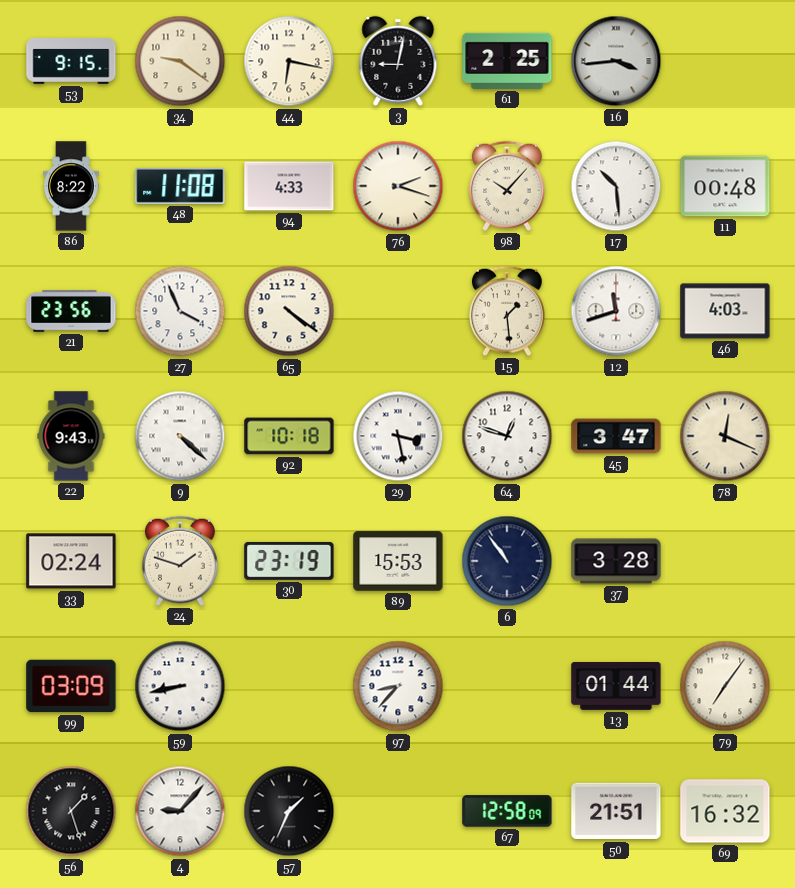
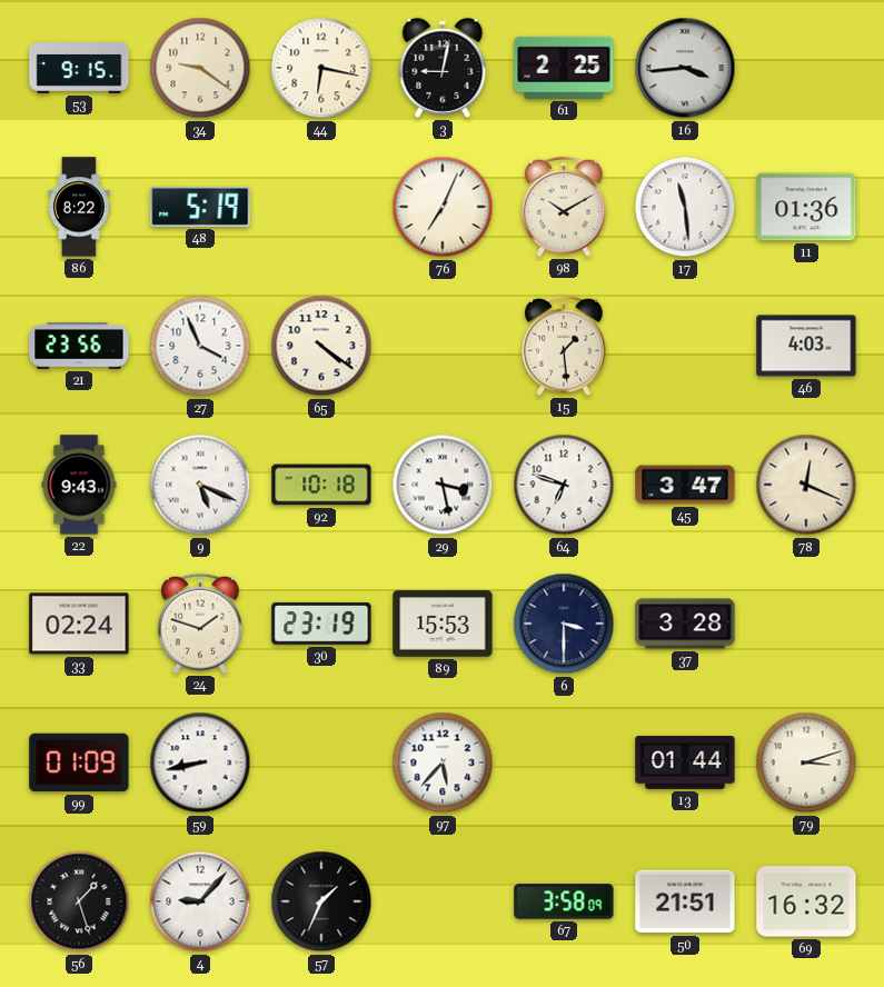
48: 11:08 -> 5:19 (200, 207)
94: 4:33 -> none (289, 186)
76: 2:18 -> 7:04 (443, 207)
98: 10:07 -> 10:10 (564, 207)
17: 10:29 -> 11:29 (685, 207)
11: 00:48 -> 01:36 (806, 207)
12: 11:42 -> none (616, 311)
9: 4:22 -> 5:19 (200, 485)
64: 12:48 -> 6:48 (564, 485)
6: 10:54 -> 3:30 (564, 624)
99: 03:09 -> 01:09 (79, 762)
97: 8:37 -> 5:37 (443, 762)
79: 7:06 -> 3:12 (806, 762)
67: 12:58 -> 3:58 (564, 901)
